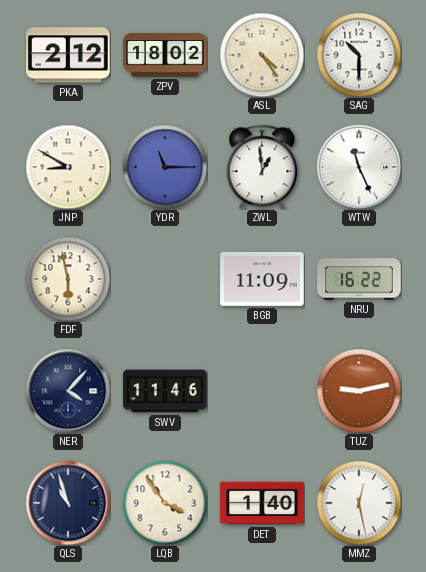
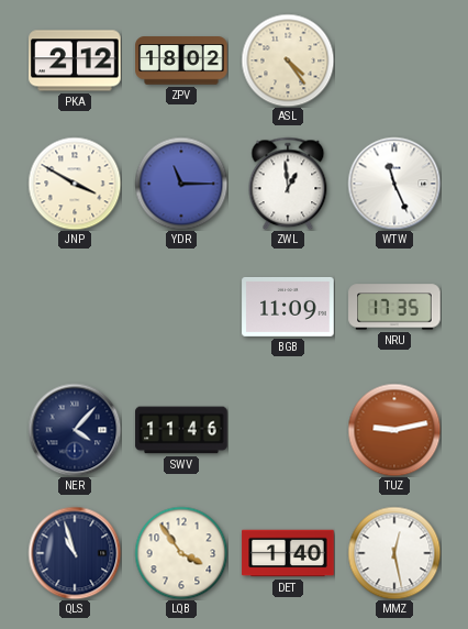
SAG: 10:30 -> none (359, 55)
JNP: 8:50 -> 3:50 (75, 184)
FDF: 5:58 -> none (68, 279)
NRU: 16:22 -> 17:35 (394, 307)
